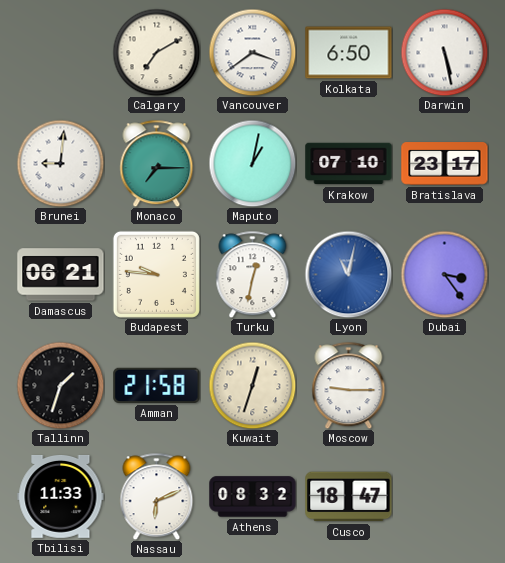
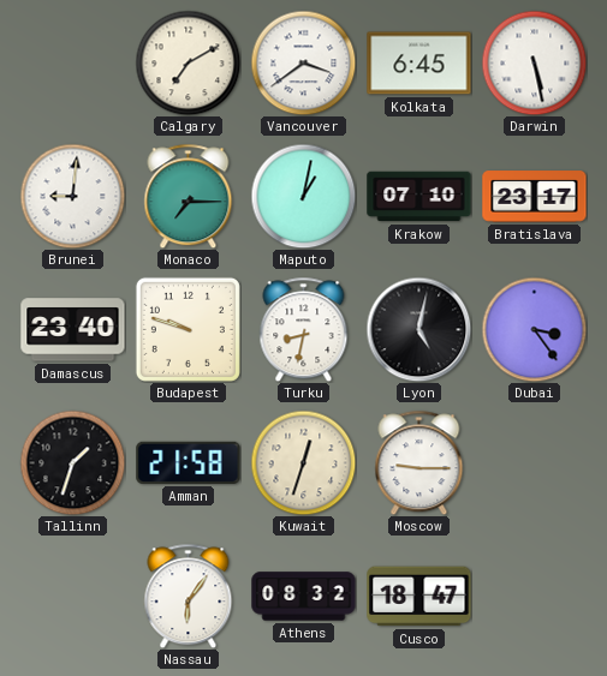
Kolkata: 6:50 -> 6:45 (419, 64)
Damascus: 06:21 -> 23:40 (73, 330)
Budapest: 9:46 -> 9:48 (188, 329)
Turku: 12:32 -> 8:32 (304, 329)
Lyon: 11:02 -> 5:02 (418, 329)
Lyon dial: blue -> black (418, 329)
Tbilisi: 11:33 -> none (61, 496)
Nassau: 6:11 -> 6:06 (189, 596)
